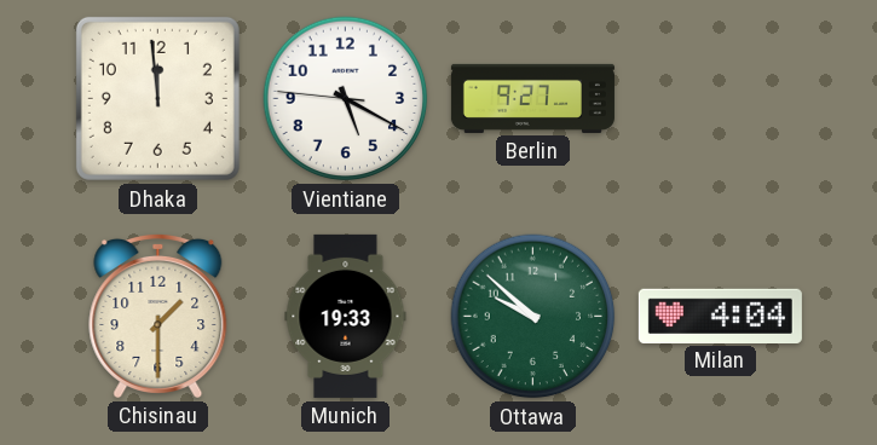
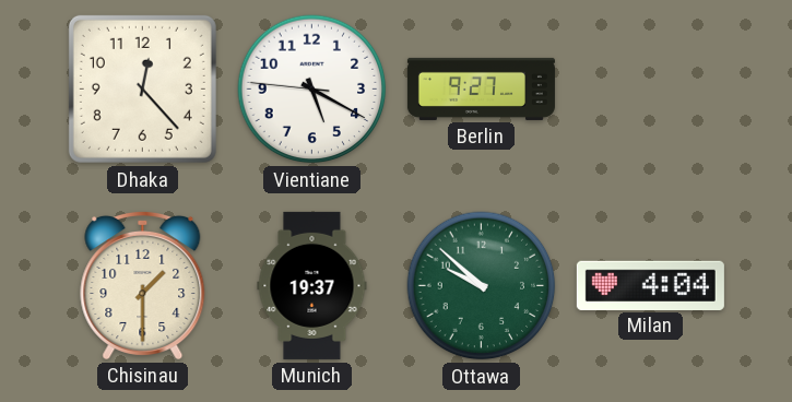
Dhaka: 11:59 -> 12:23 (142, 88)
Munich: 19:33 -> 19:37 (312, 285)
